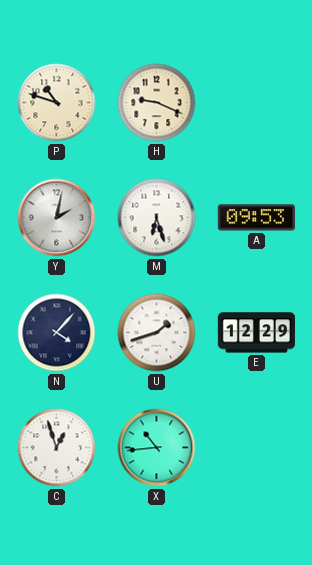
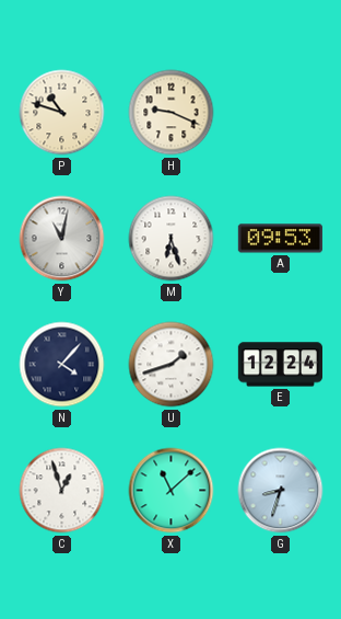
Y: 2:02 -> 11:02 (62, 239)
E: 12:29 -> 12:24 (280, 365)
X: 10:44 -> 11:08 (172, 491)
G: none -> 8:33 (281, 491)
